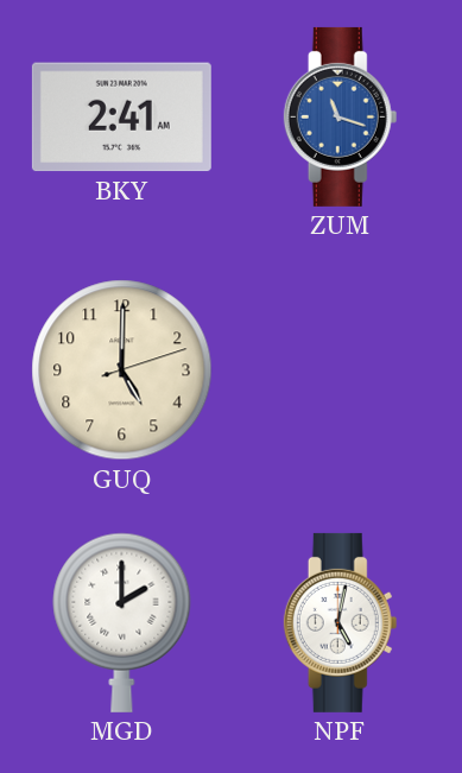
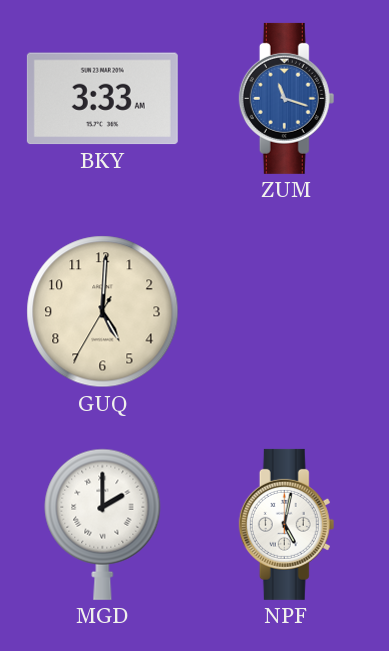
BKY: 2:41 -> 3:33 (102, 99)
GUQ: 5:00:12 -> 5:00:35 (103, 312)
